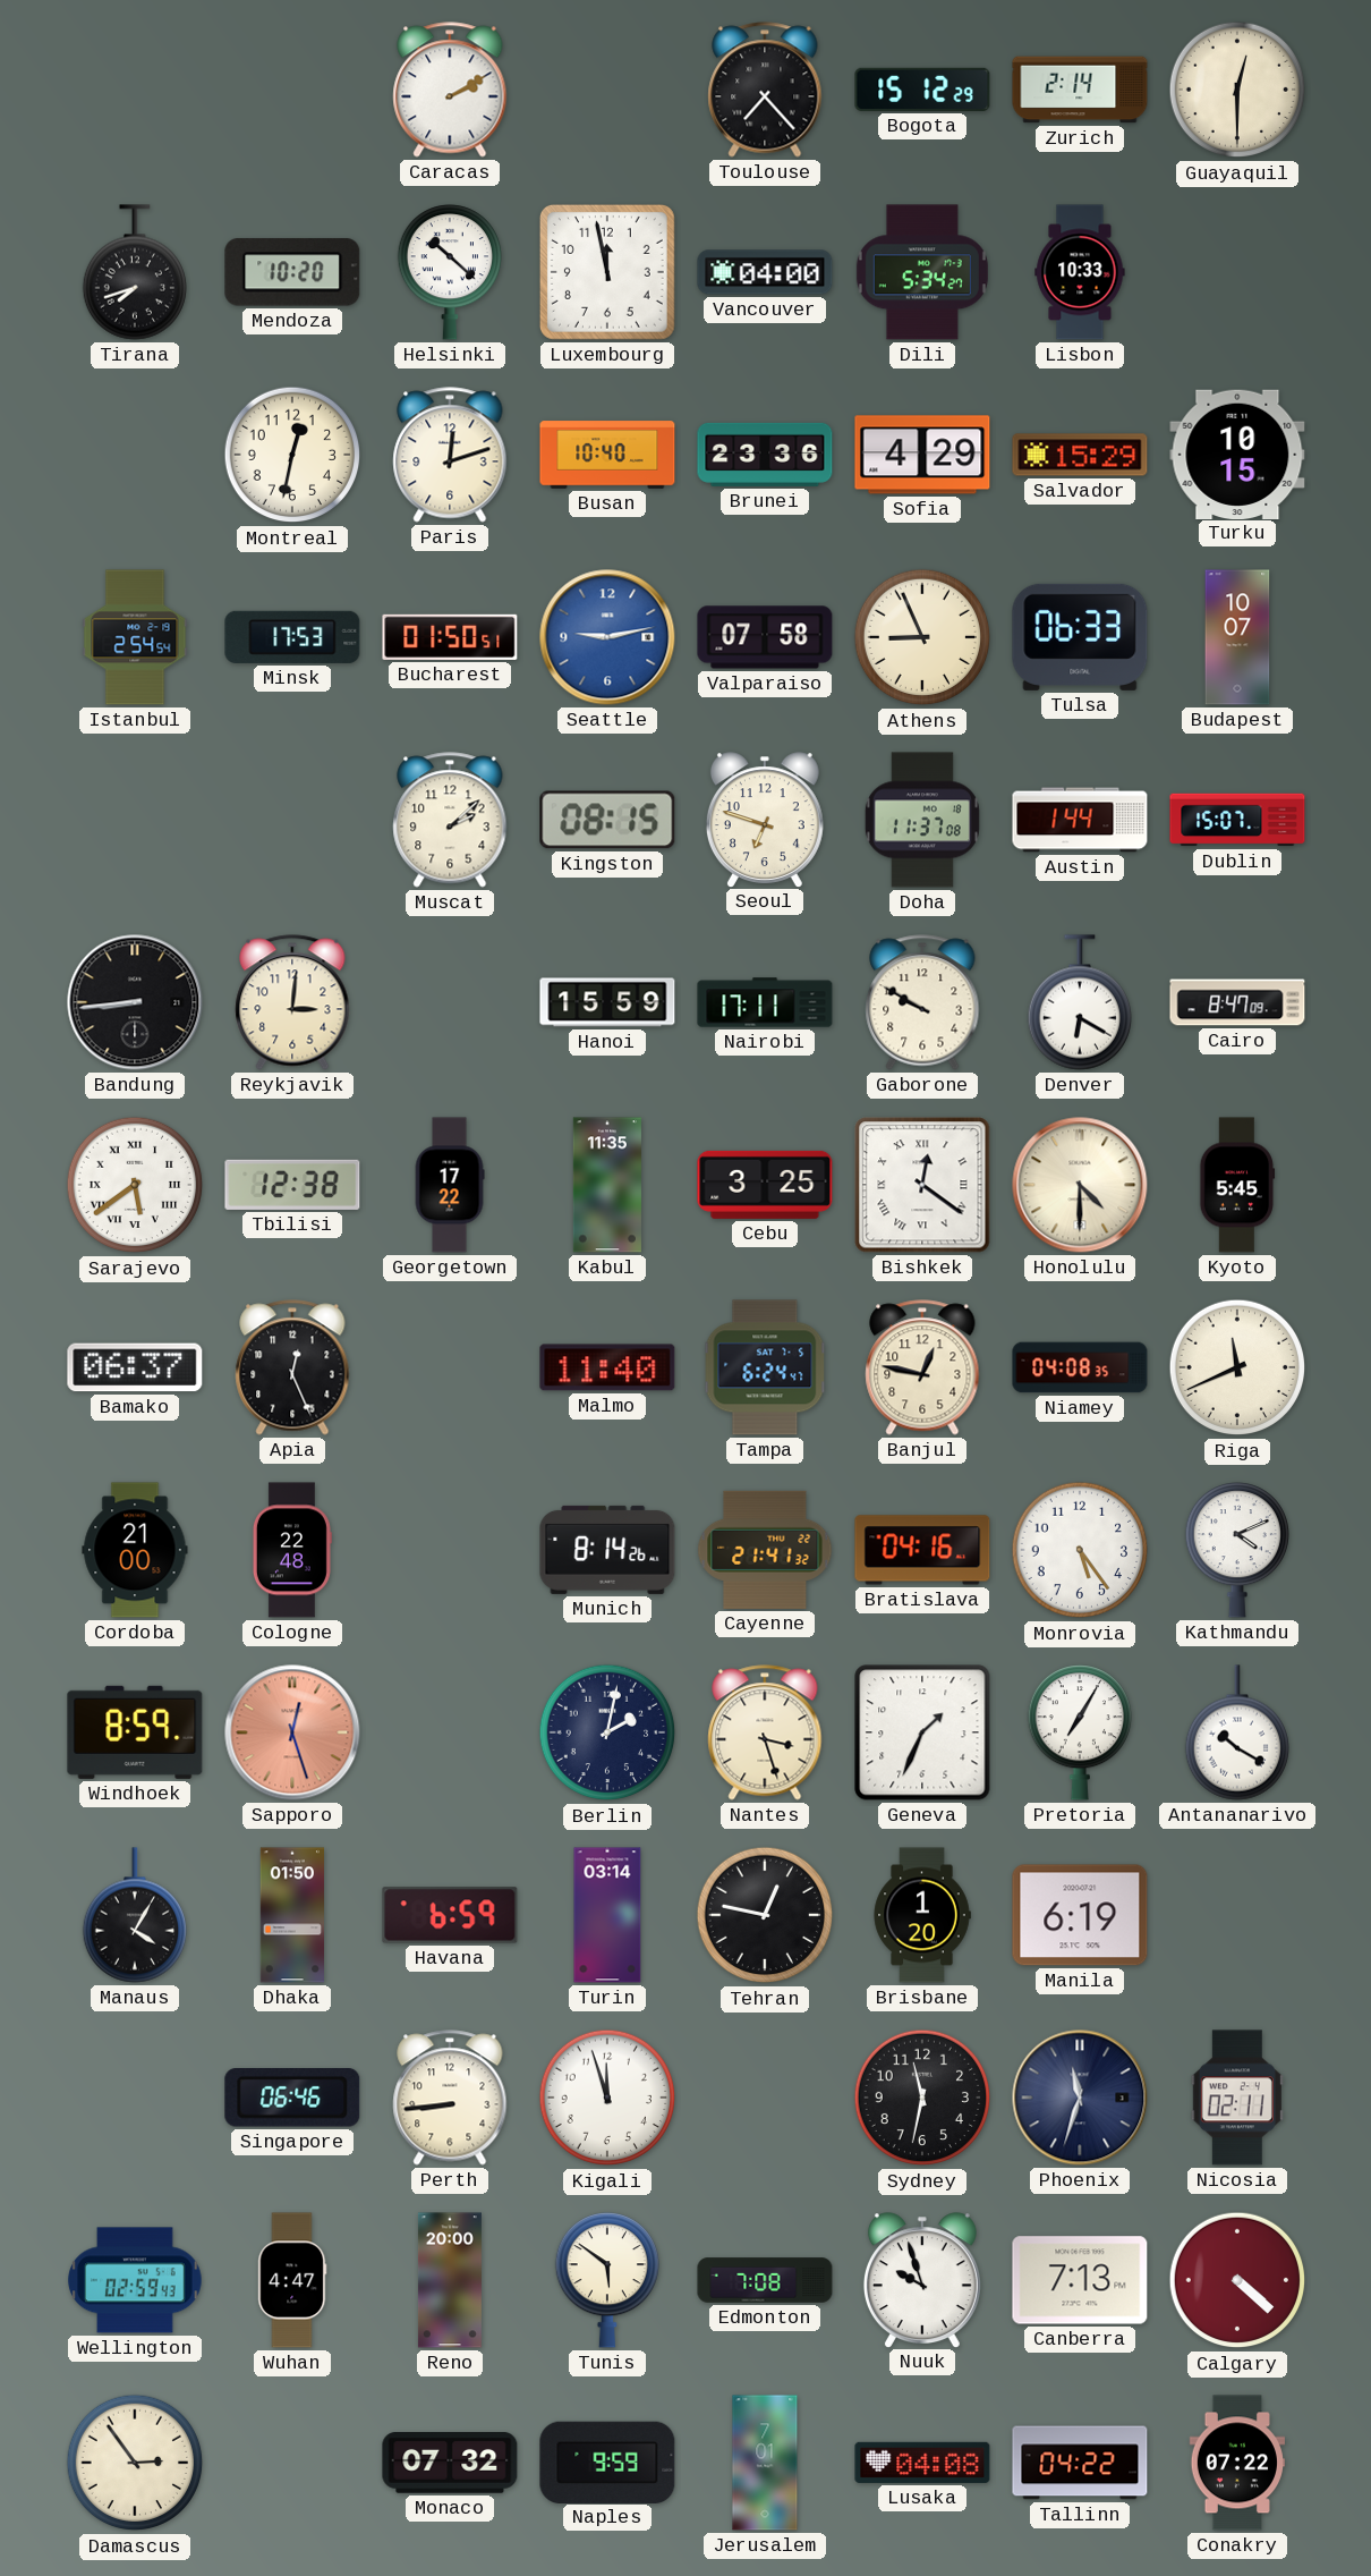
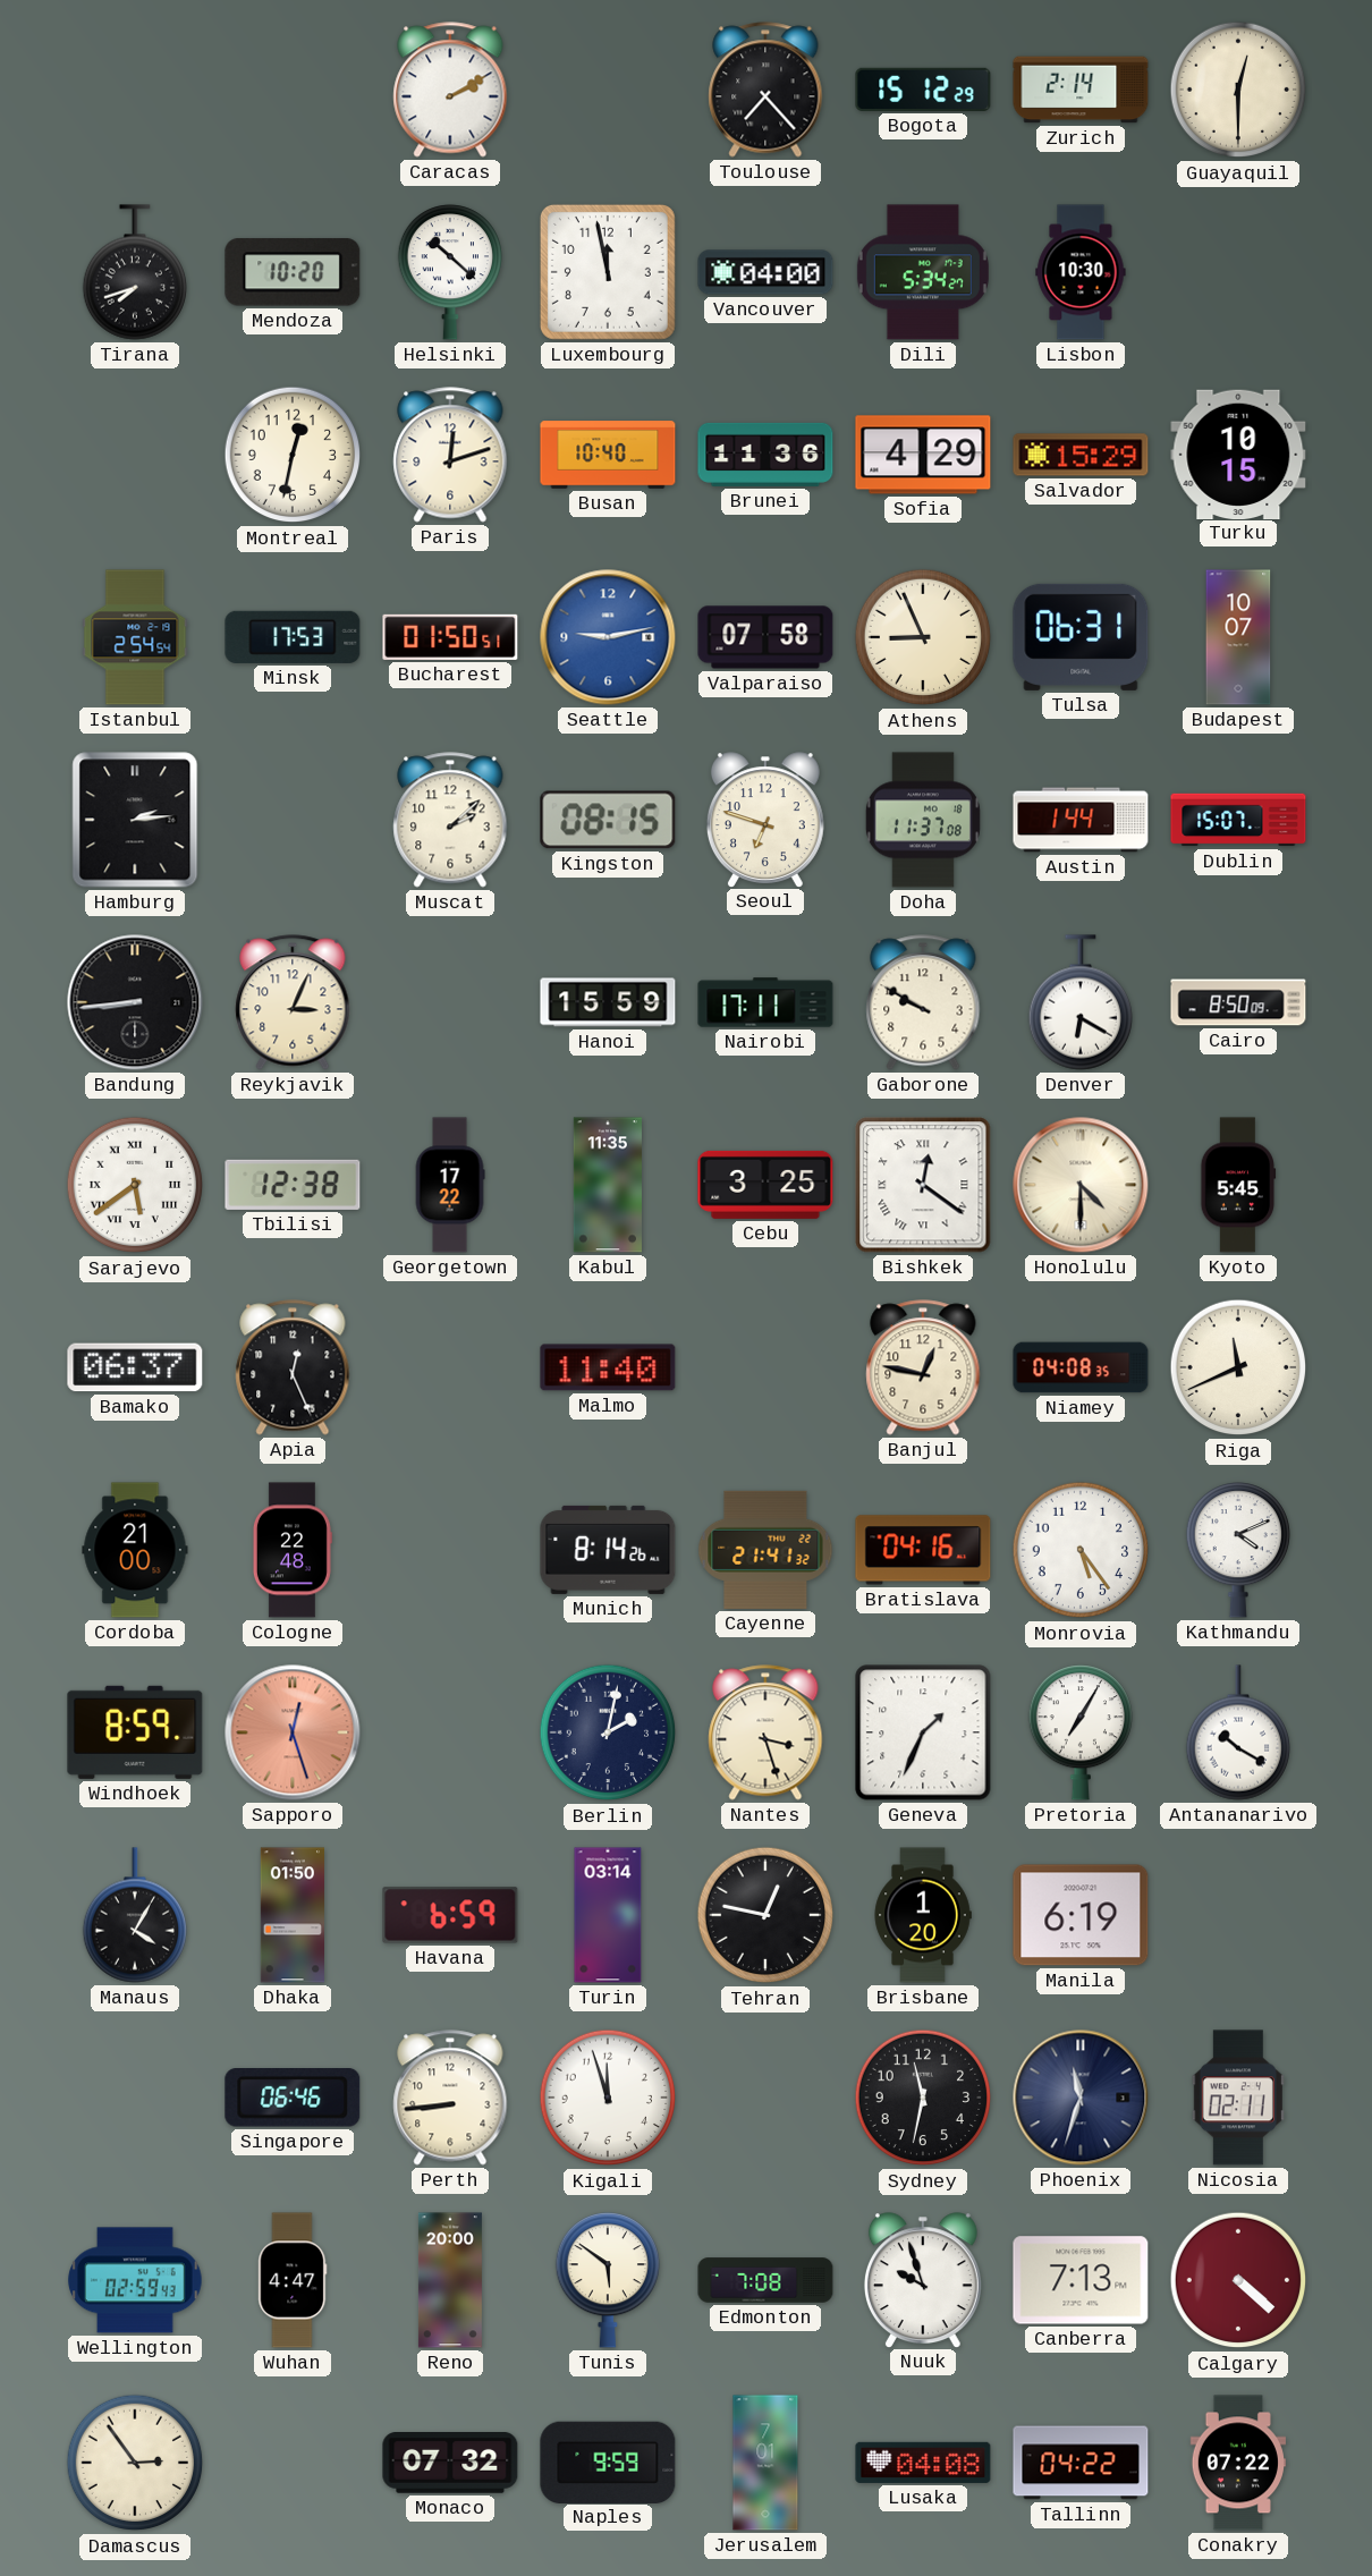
Lisbon: 10:33 -> 10:30 (1081, 272)
Brunei: 23:36 -> 11:36 (765, 455)
Tulsa: 06:33 -> 06:31 (1081, 637)
Hamburg: none -> 2:14 (135, 820)
Reykjavik: 3:01 -> 3:04 (293, 1002)
Cairo: 8:47 -> 8:50 (1238, 1002)
Tampa: 6:24 -> none (765, 1367)
